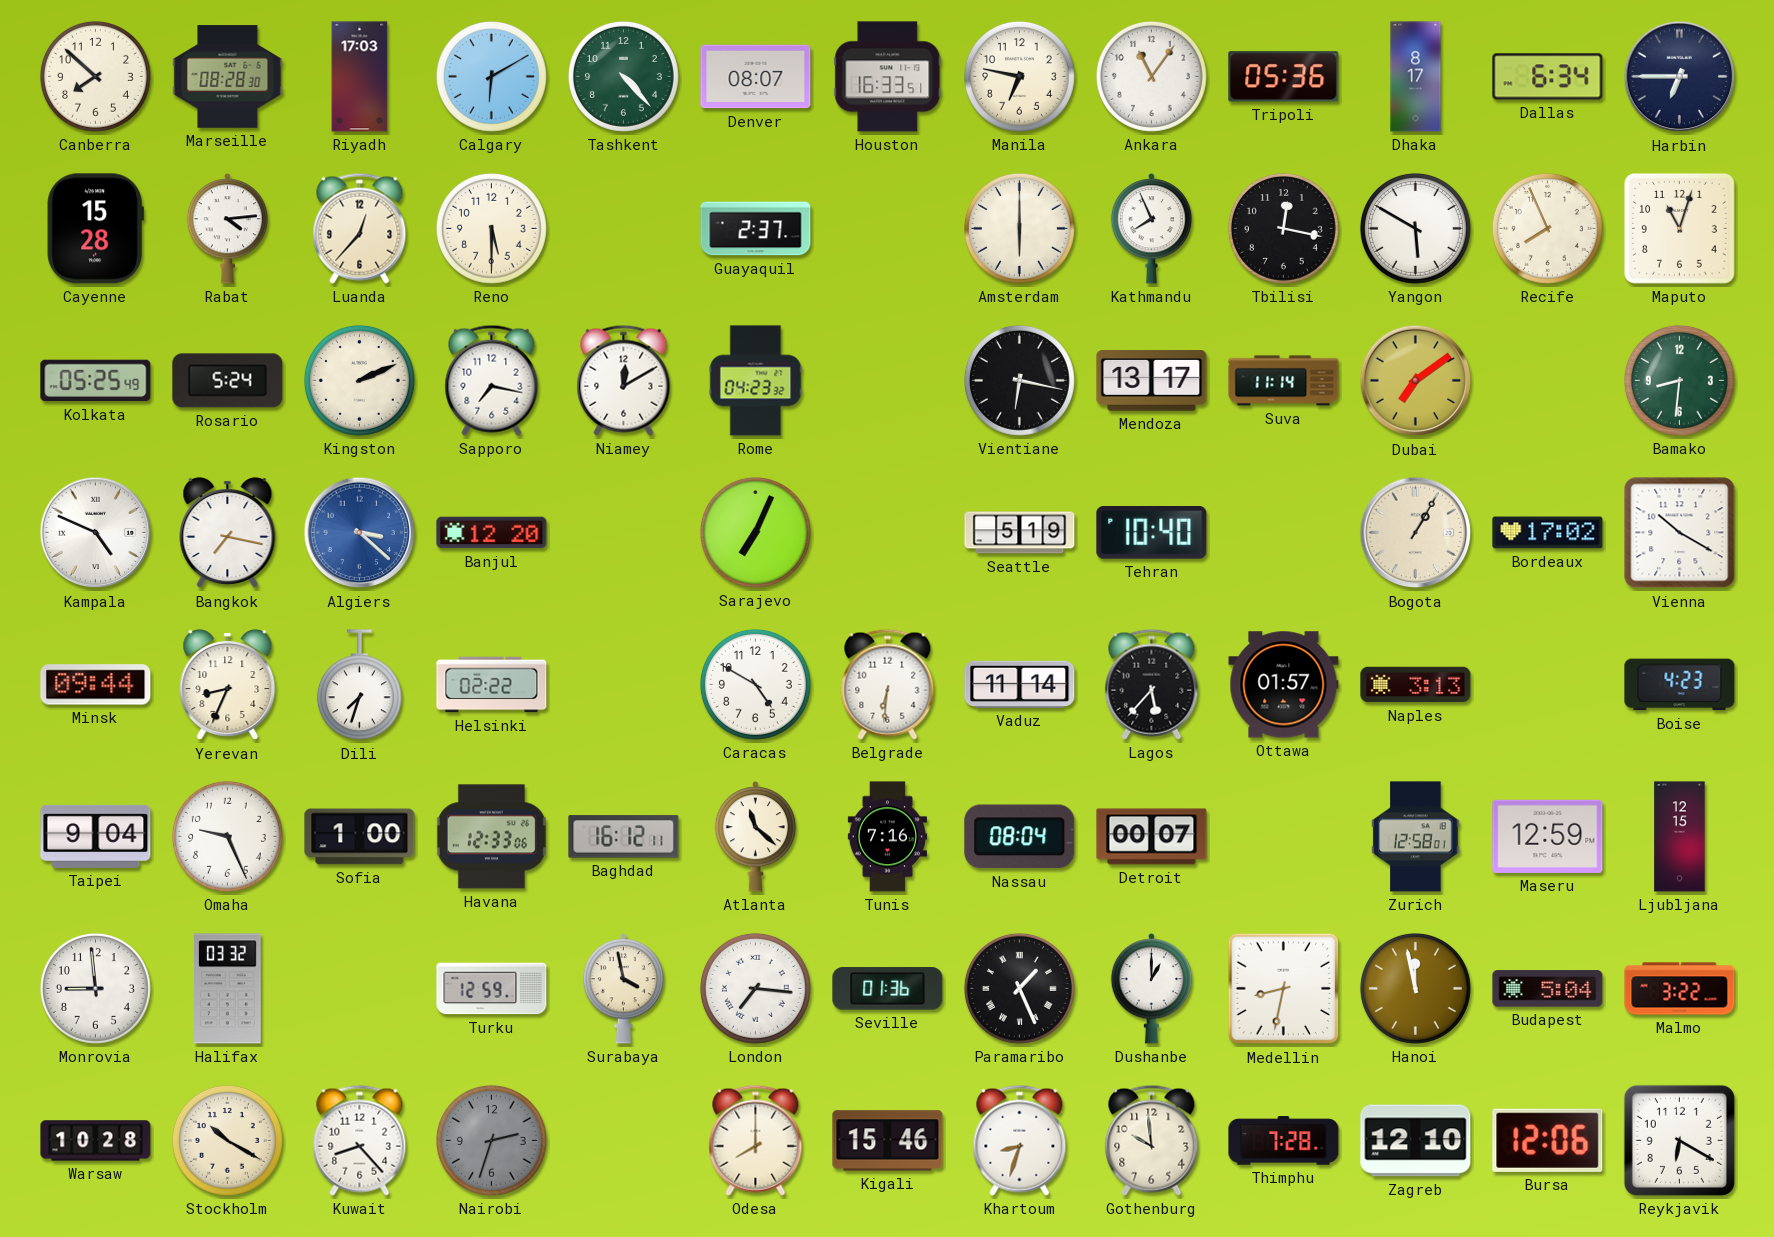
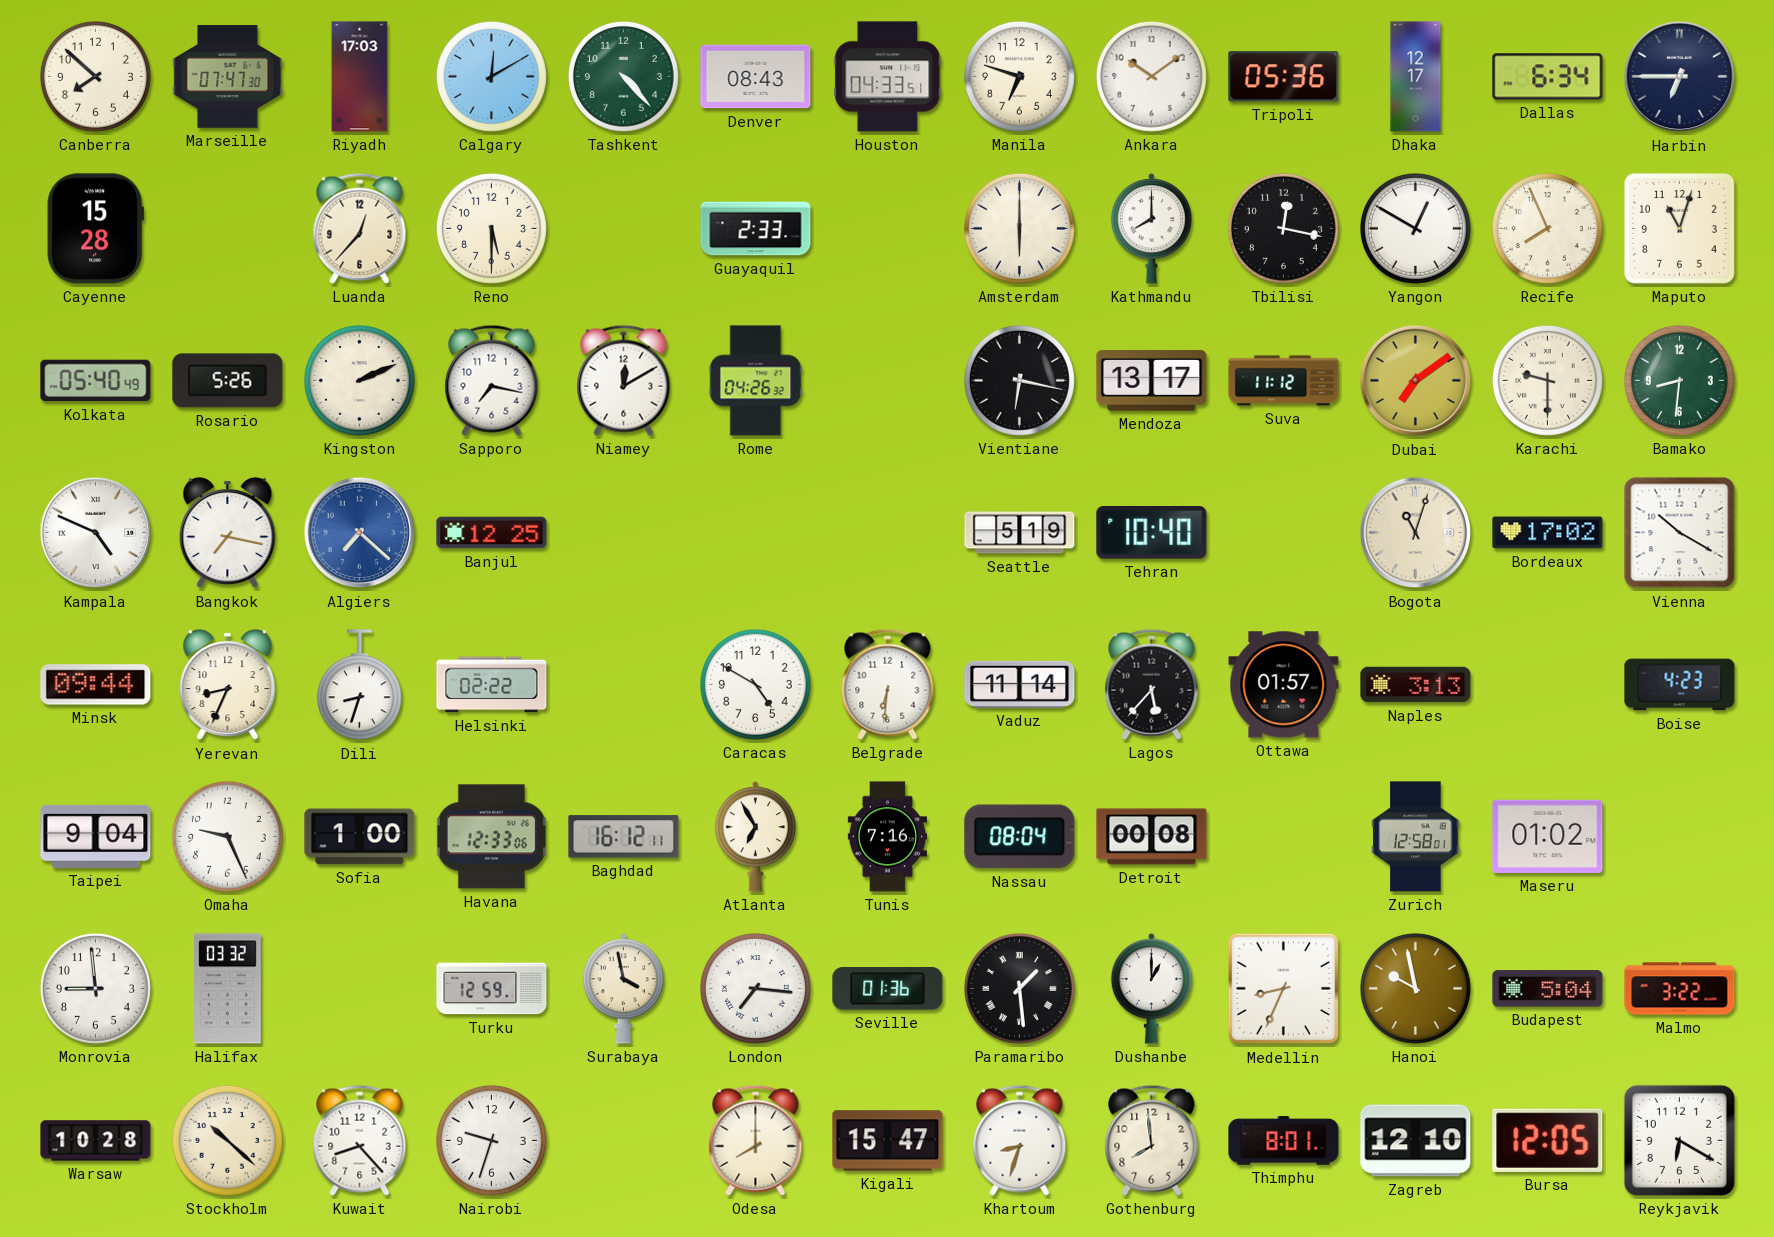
Marseille: 08:28 -> 07:47 (228, 77)
Calgary: 6:10 -> 12:10 (491, 76)
Denver: 08:07 -> 08:43 (756, 77)
Houston: 16:33 -> 04:33 (888, 77)
Manila: 6:47 -> 6:48 (1019, 76)
Ankara: 11:06 -> 10:09 (1151, 76)
Dhaka: 8:17 -> 12:17 (1416, 77)
Rabat: 4:14 -> none (227, 229)
Guayaquil: 2:37 -> 2:33 (756, 229)
Kathmandu: 7:56 -> 8:00 (1151, 229)
Yangon: 5:50 -> 12:50 (1415, 228)
Kolkata: 05:25 -> 05:40 (96, 381)
Rosario: 5:24 -> 5:26 (228, 381)
Rome: 04:23 -> 04:26 (756, 381)
Suva: 11:14 -> 11:12 (1284, 381)
Karachi: none -> 9:30 (1547, 380)
Algiers: 3:22 -> 7:22 (360, 533)
Banjul: 12:20 -> 12:25 (492, 533)
Sarajevo: 7:04 -> none (755, 532)
Bogota: 1:05 -> 11:03 (1416, 533)
Dili: 7:33 -> 8:33 (359, 685)
Atlanta: 11:22 -> 6:55 (755, 837)
Detroit: 00:07 -> 00:08 (1152, 837)
Maseru: 12:59 -> 01:02 (1548, 836)
Ljubljana: 12:15 -> none (1680, 837)
Paramaribo: 1:26 -> 1:29 (1019, 988)
Medellin: 8:32 -> 8:34 (1284, 989)
Hanoi: 11:58 -> 9:58 (1415, 988)
Stockholm: 10:20 -> 10:22 (227, 1140)
Nairobi: 2:33 -> 9:33 (491, 1140)
Nairobi dial: grey -> white (491, 1140)
Kigali: 15:46 -> 15:47 (888, 1141)
Gothenburg: 9:59 -> 7:59 (1152, 1140)
Thimphu: 7:28 -> 8:01 (1284, 1141)
Bursa: 12:06 -> 12:05 (1548, 1140)
